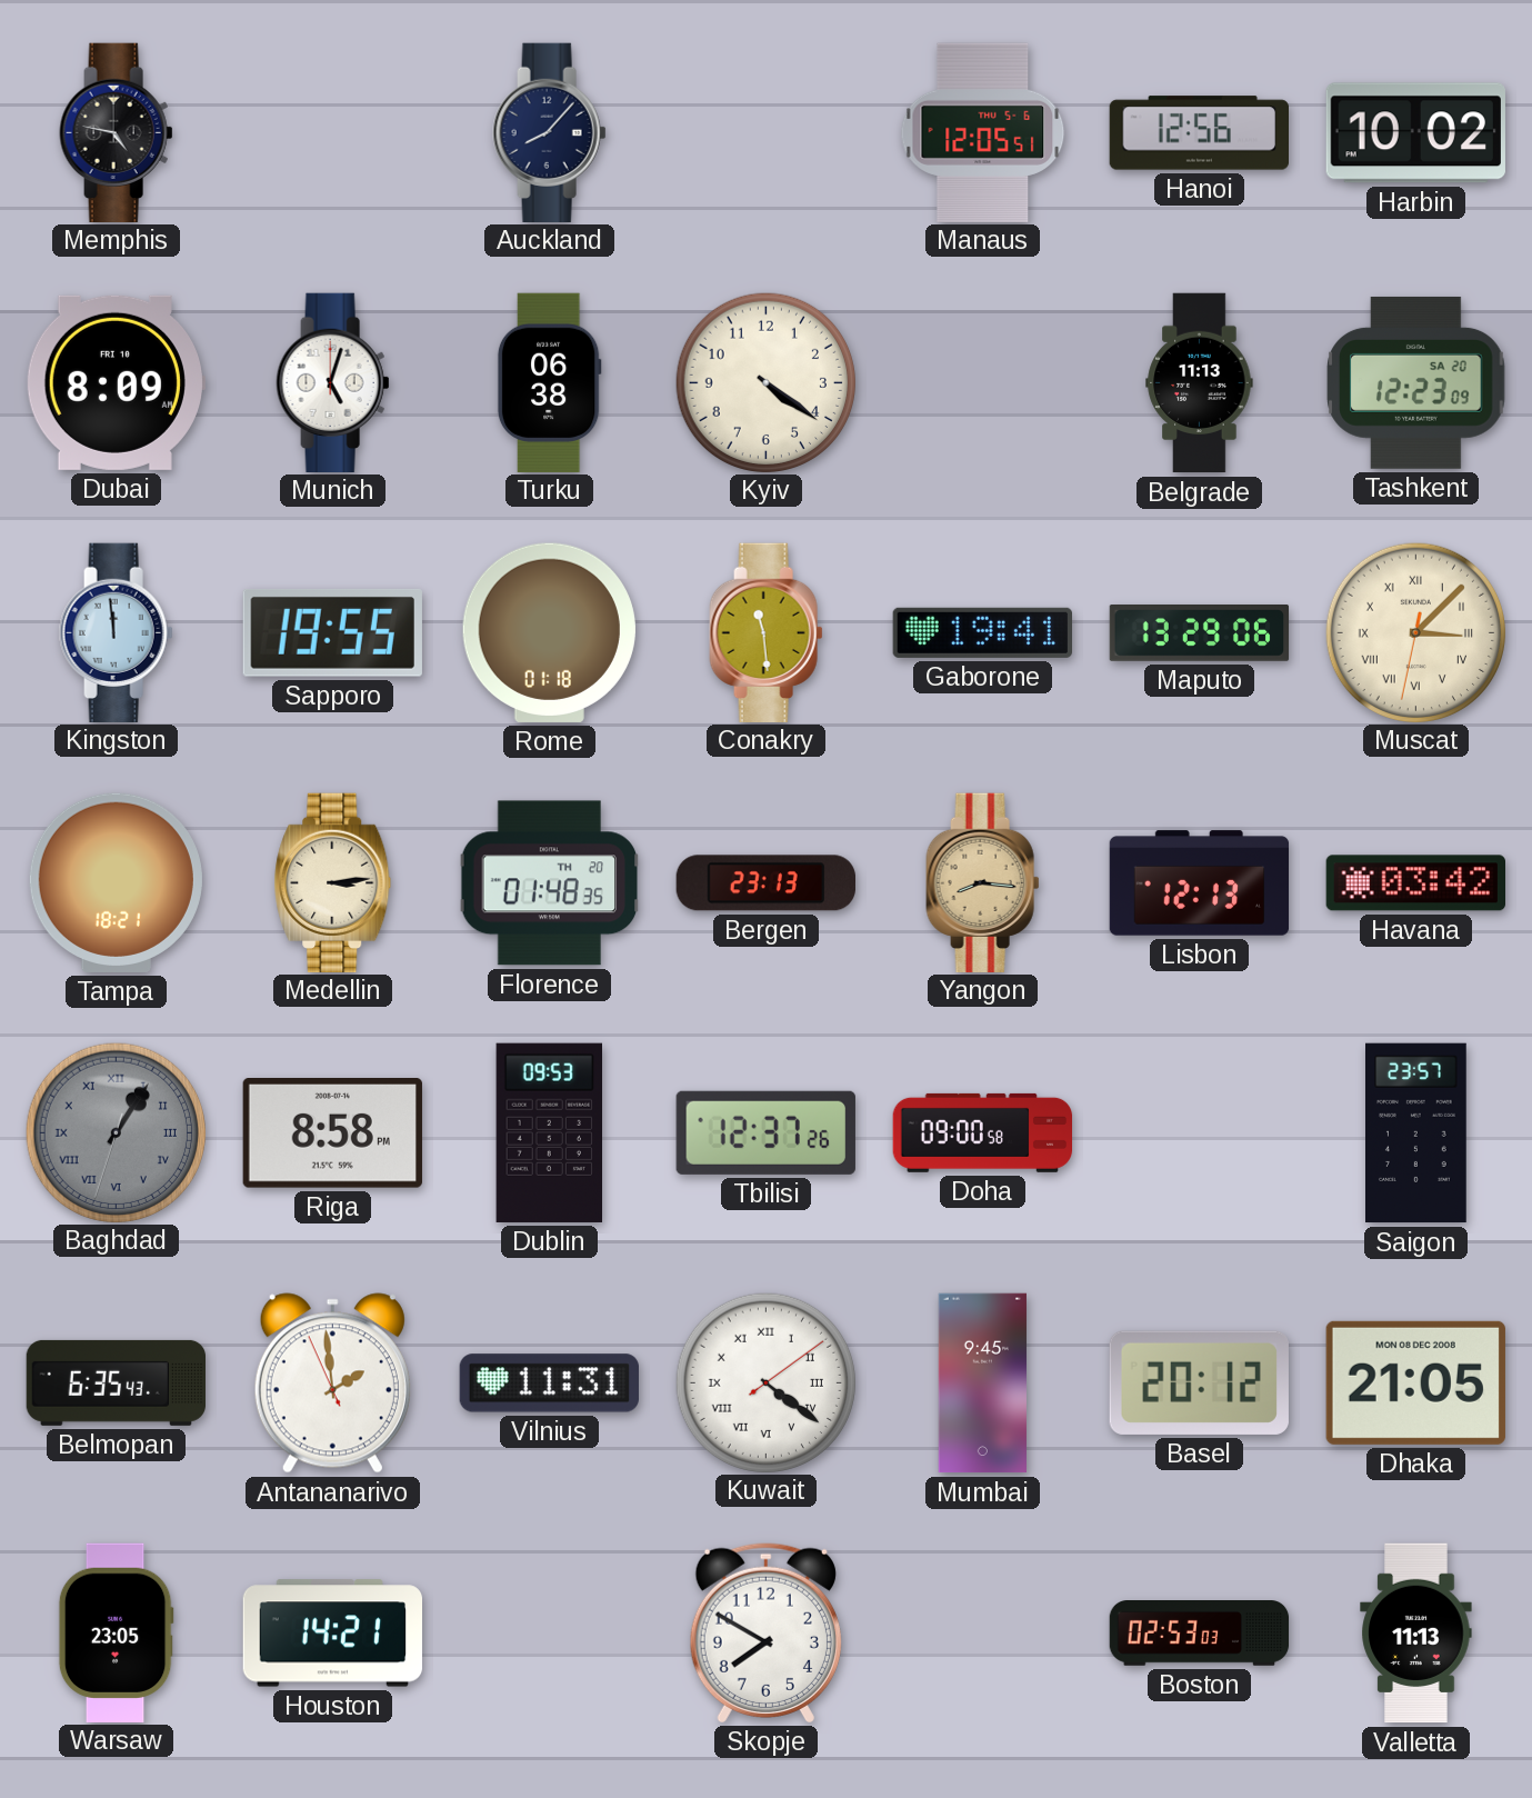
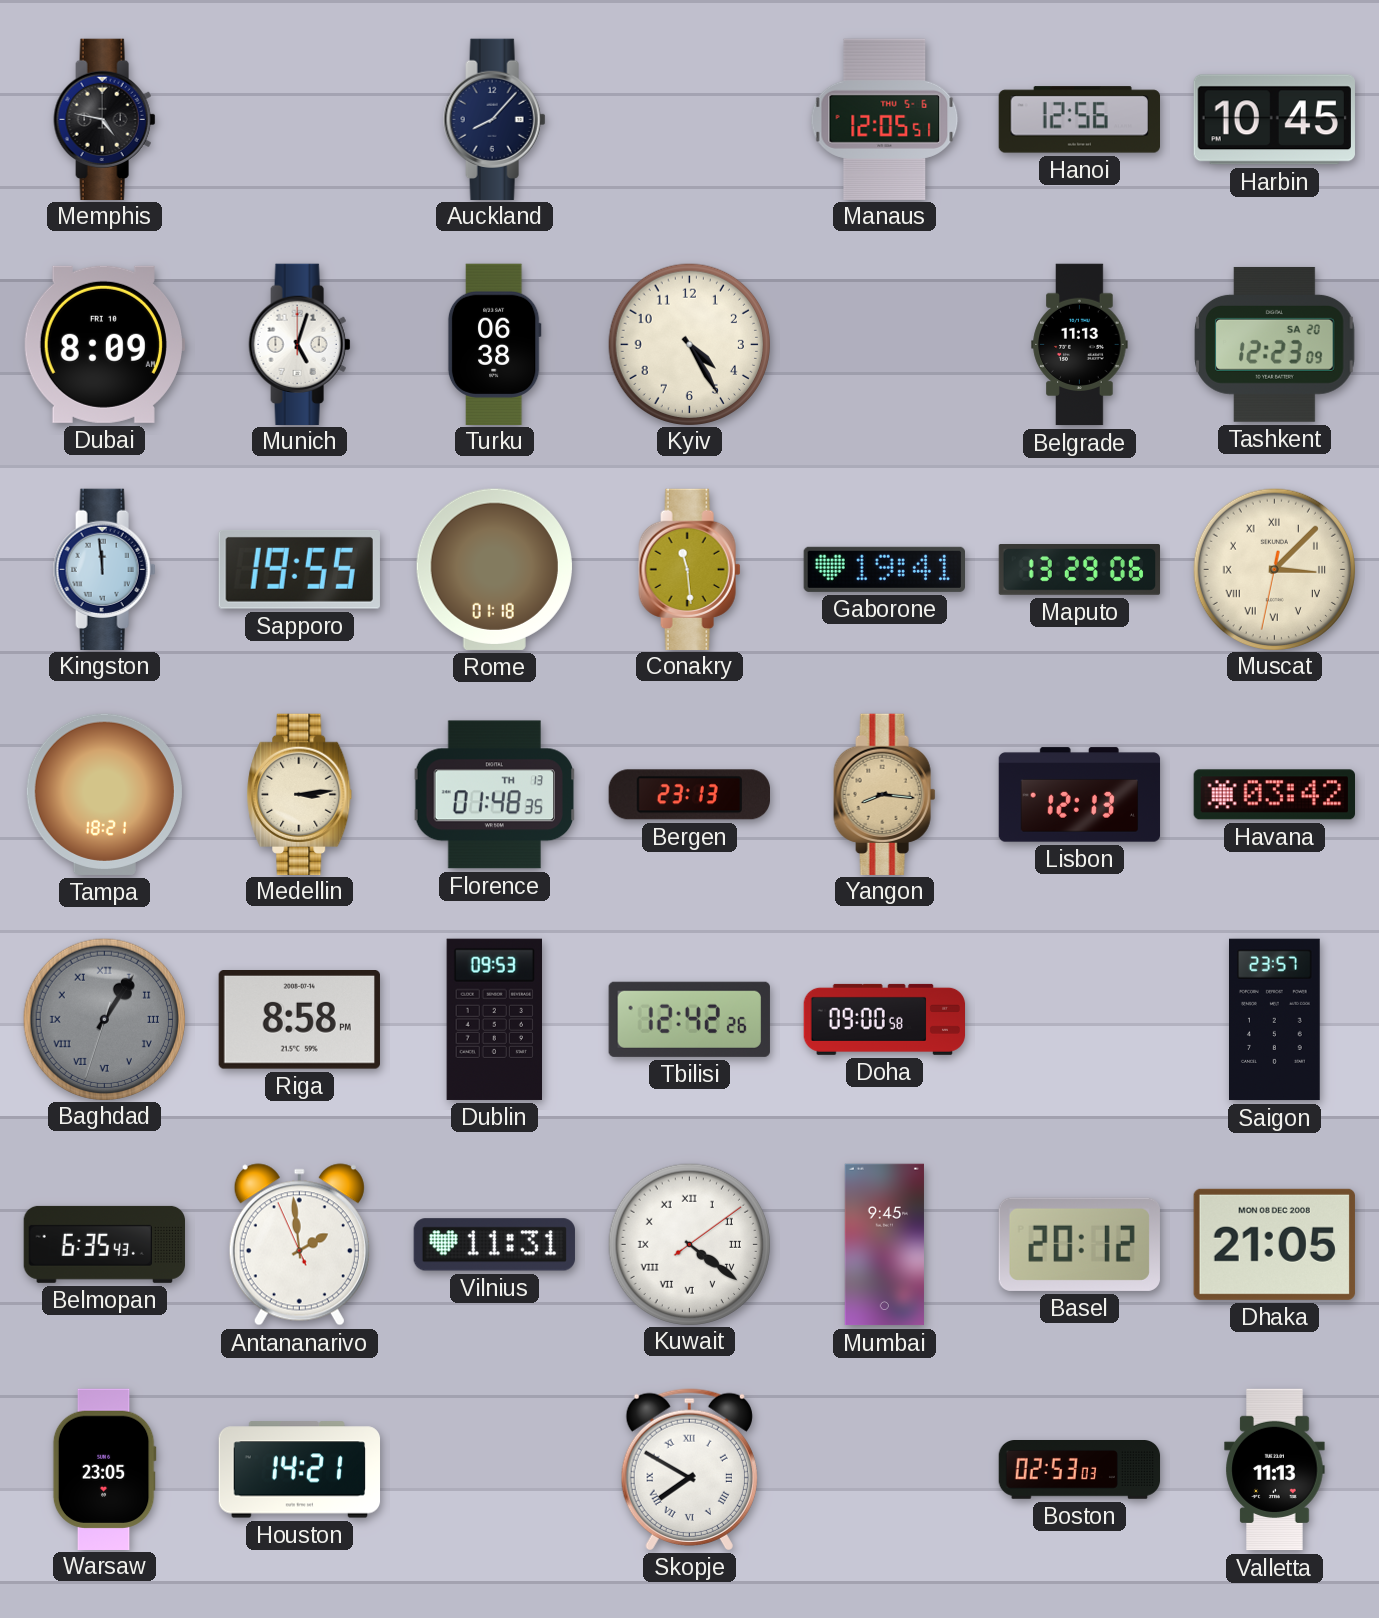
Harbin: 10:02 -> 10:45 (1274, 120)
Kyiv: 4:21 -> 4:25 (689, 344)
Florence date: TH 20 -> TH 13 (494, 795)
Tbilisi: 12:37 -> 12:42 (689, 1019)
Skopje numerals: Arabic -> Roman (689, 1469)
